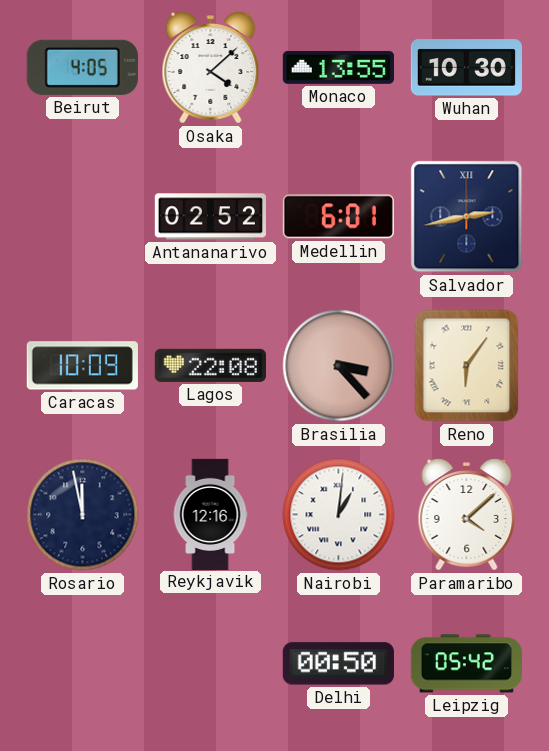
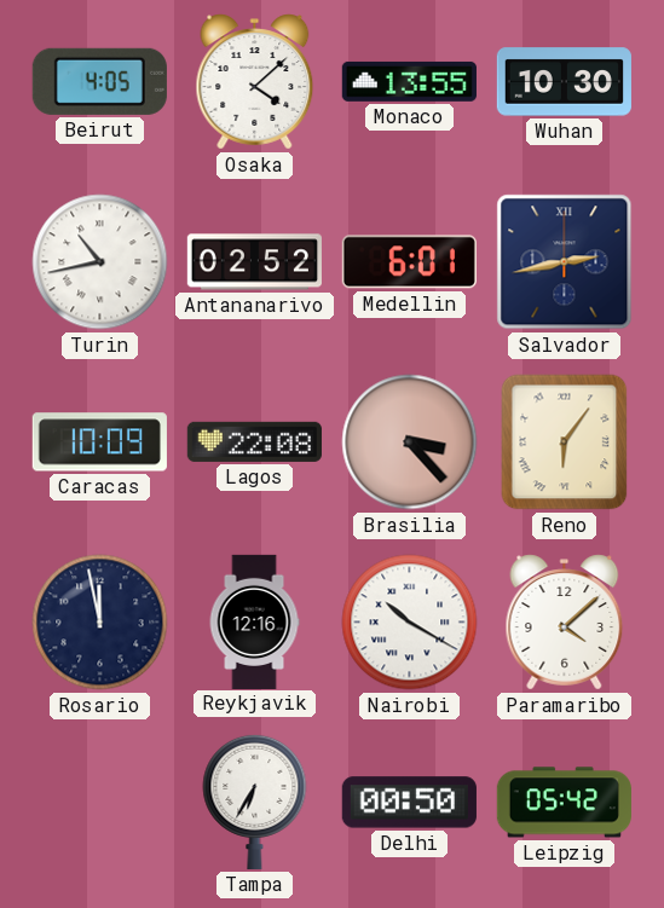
Turin: none -> 10:43 (100, 262)
Nairobi: 1:01 -> 10:20 (410, 623)
Tampa: none -> 6:35 (255, 802)
